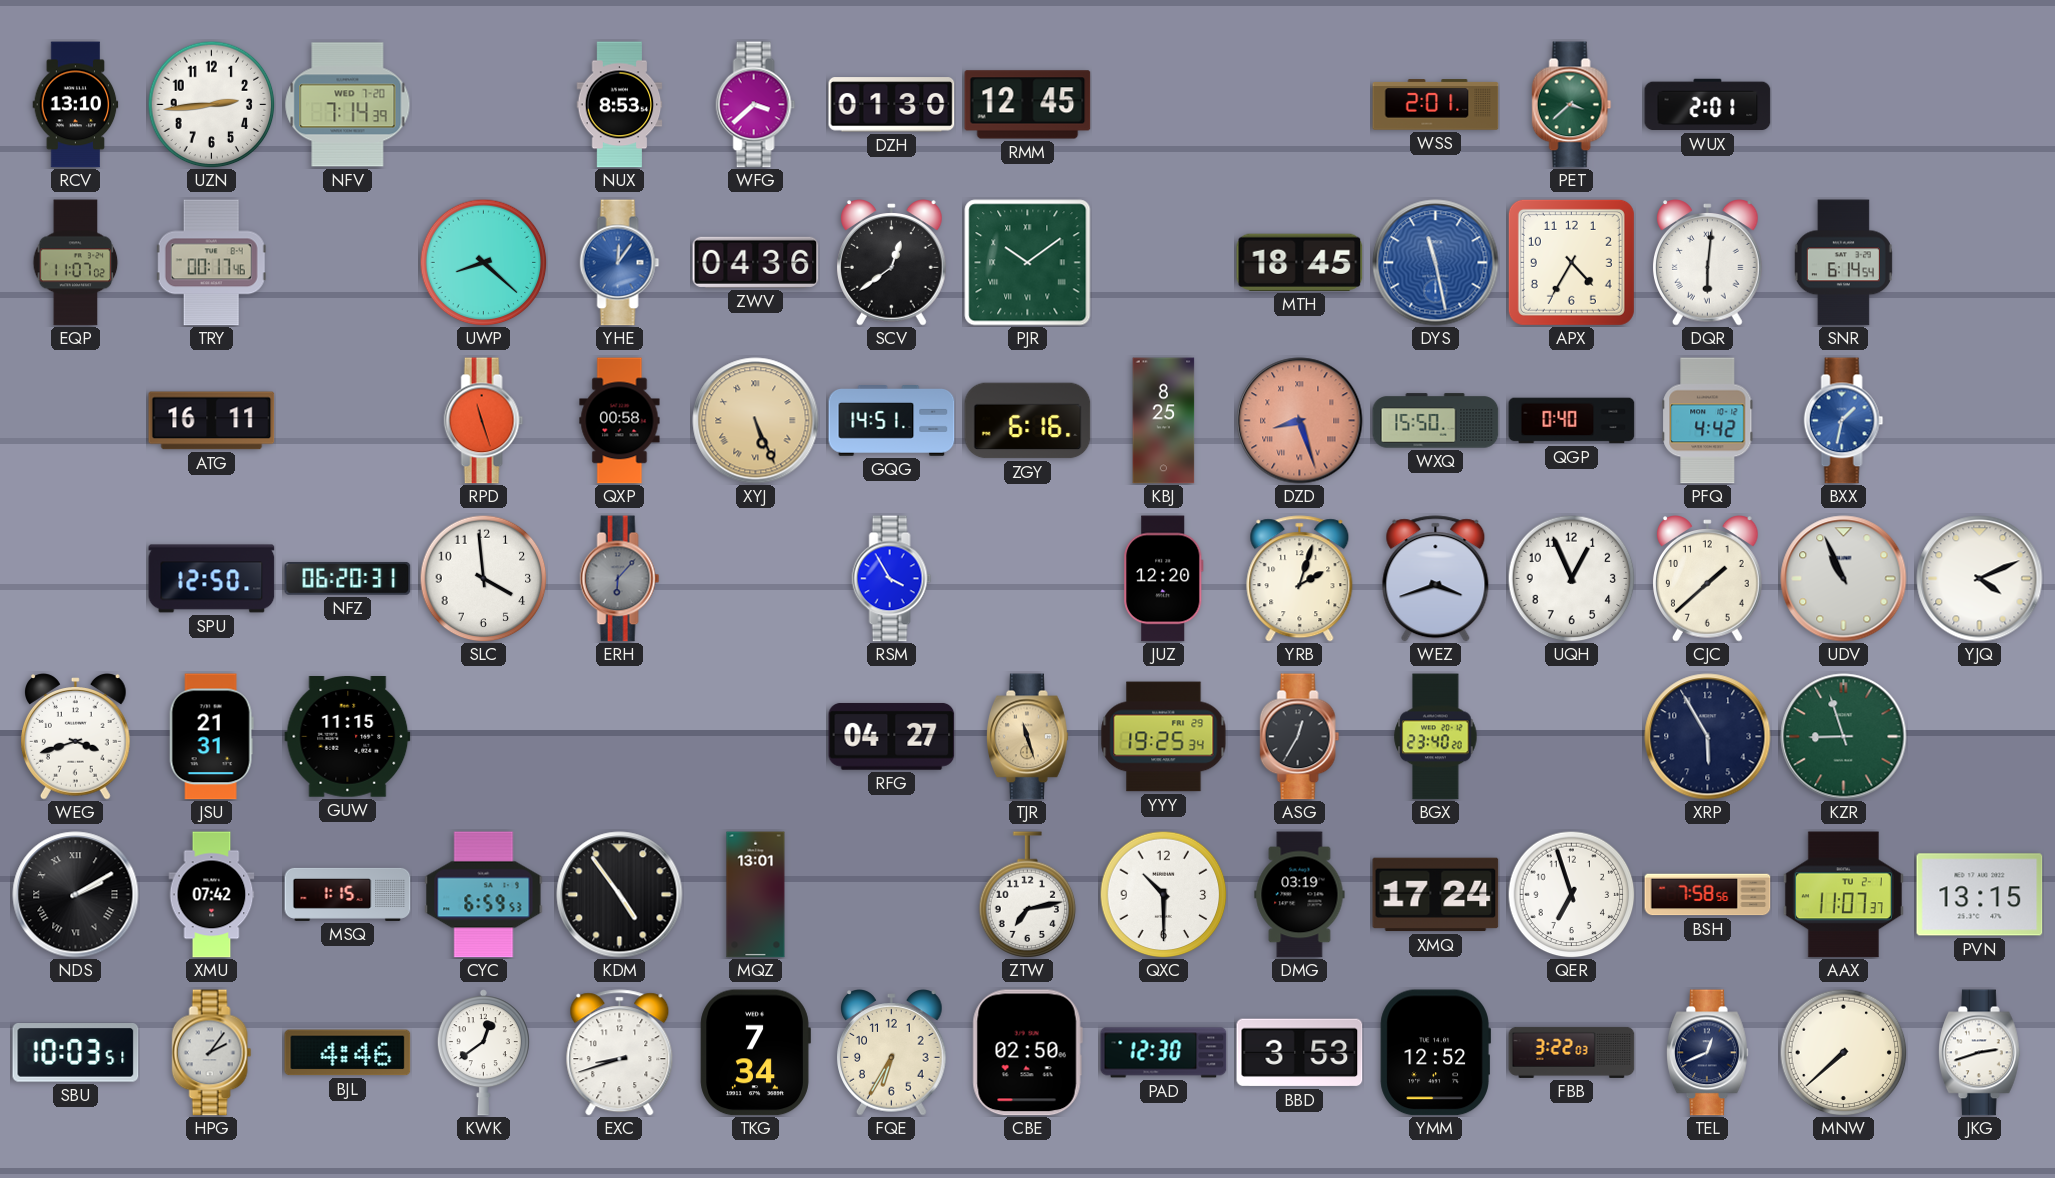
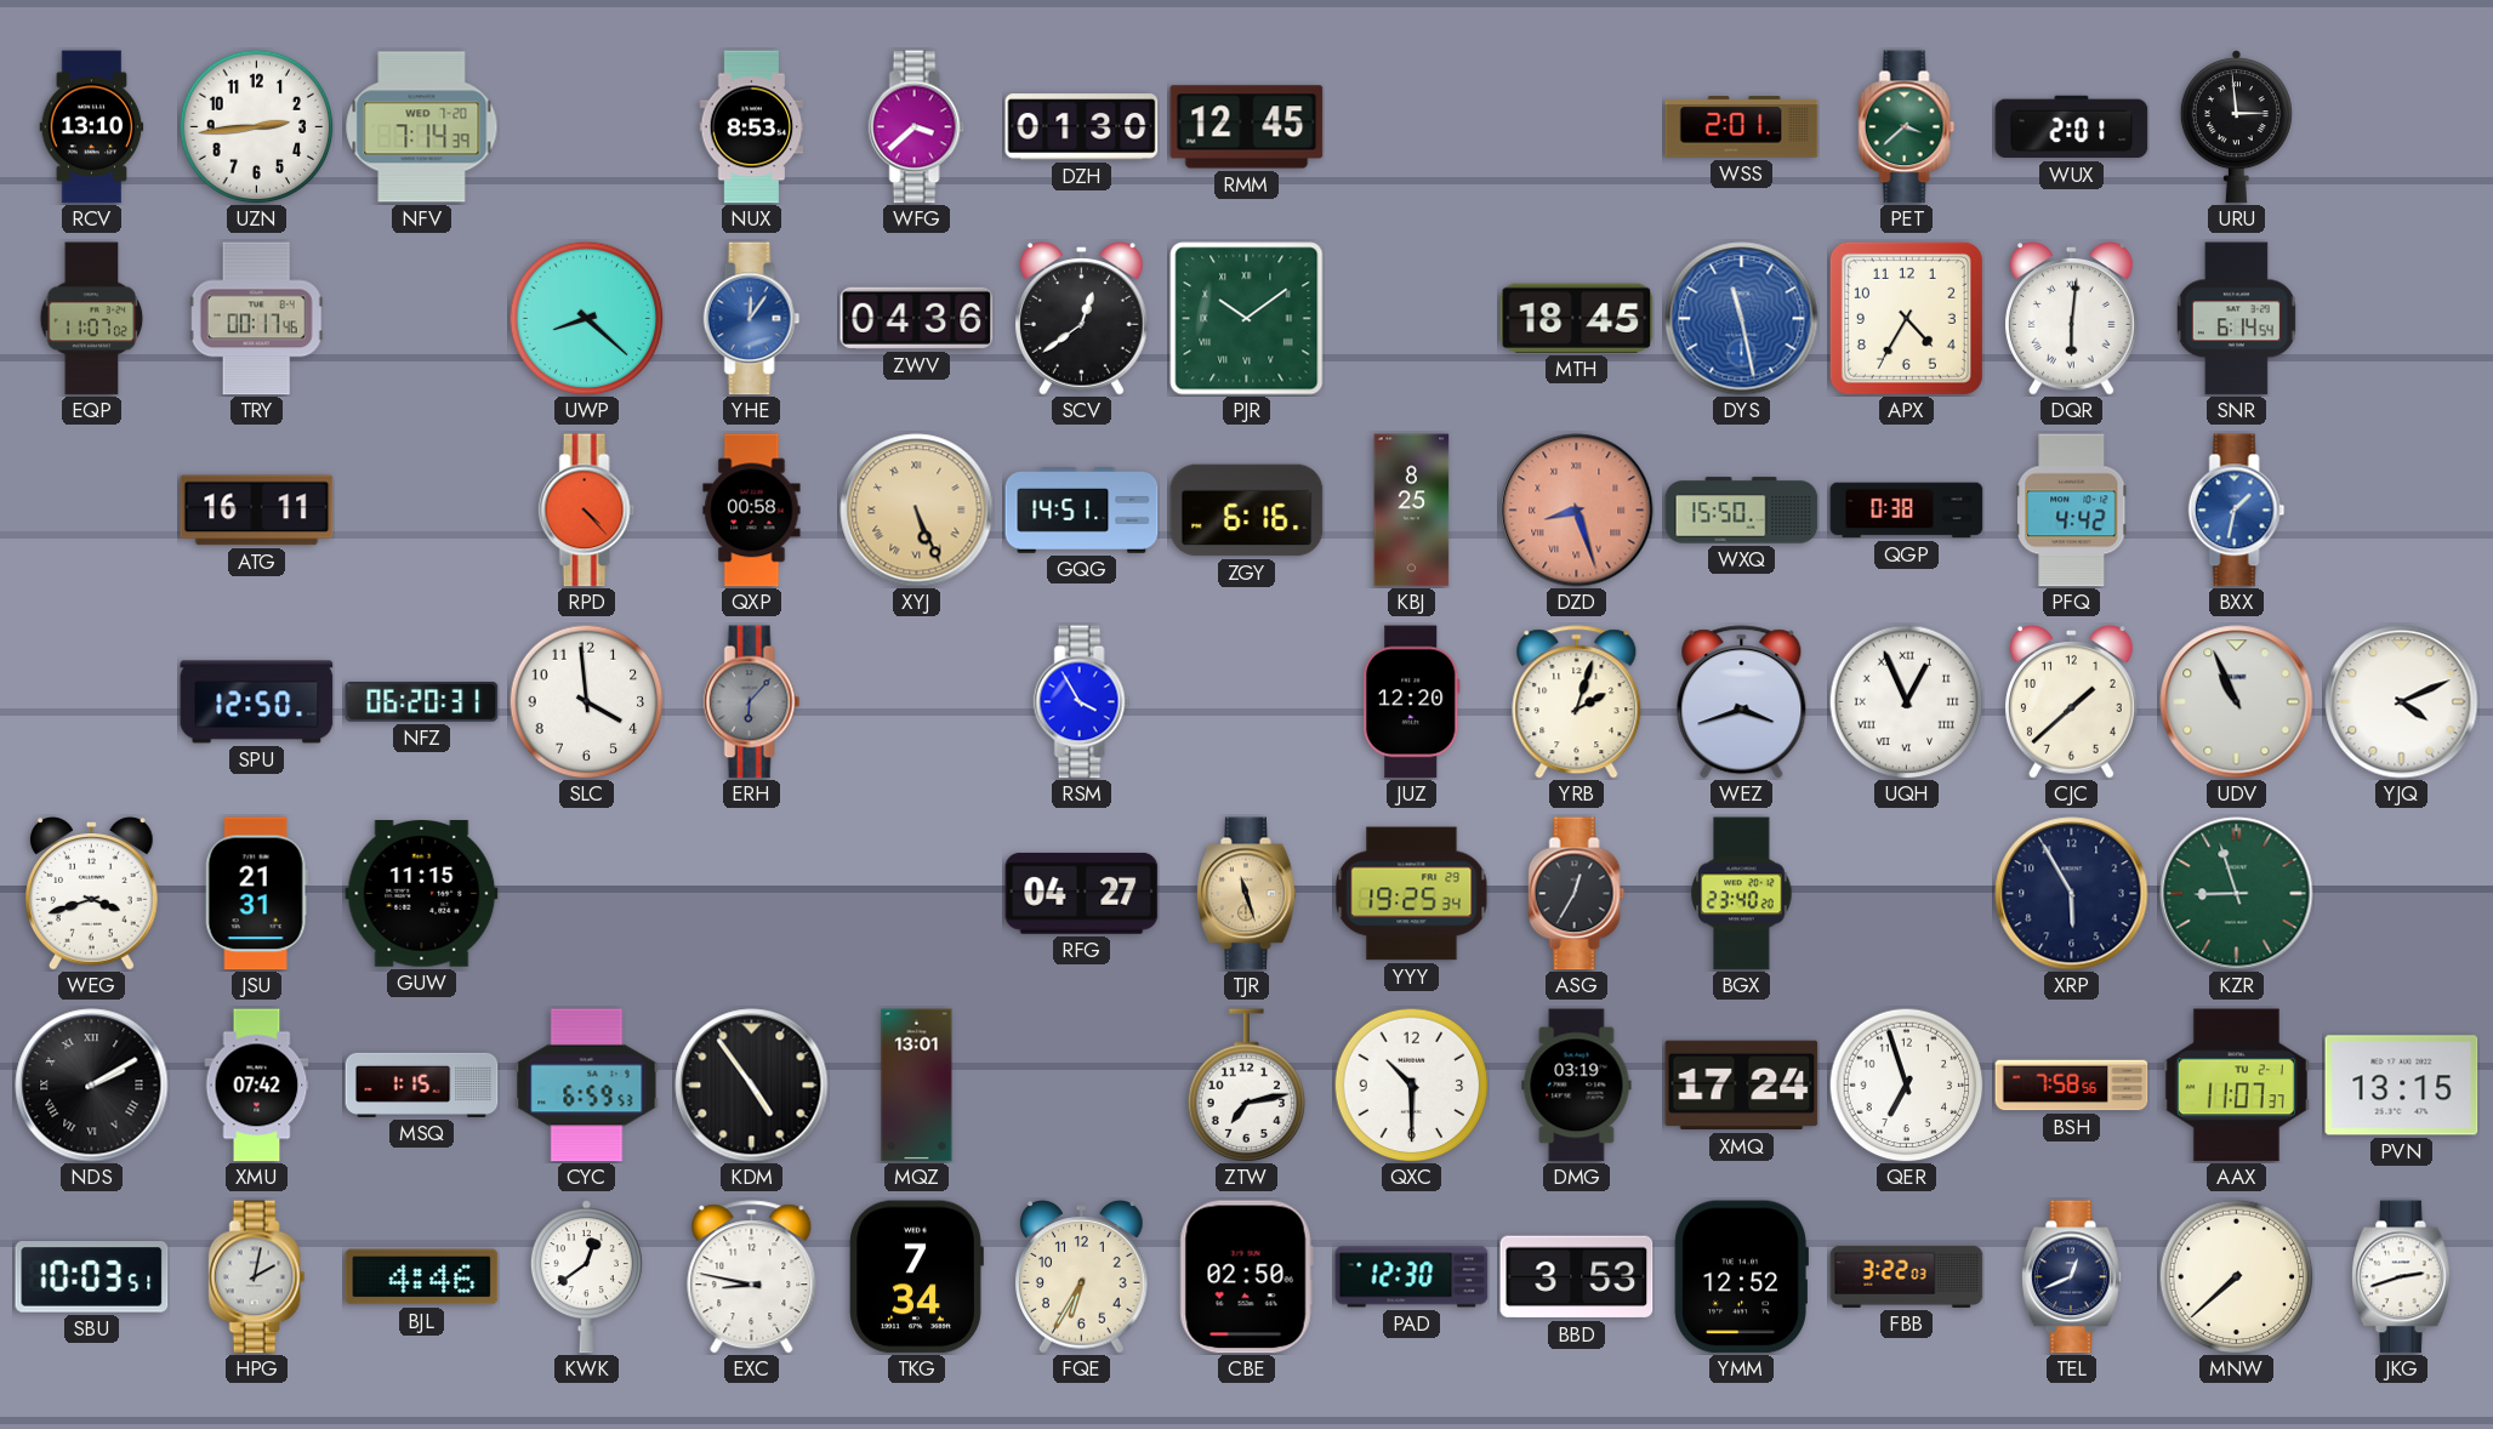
URU: none -> 2:59 (2236, 127)
RPD: 11:27 -> 4:23 (587, 511)
QGP: 0:40 -> 0:38 (1907, 511)
UQH numerals: Arabic -> Roman (1906, 701)
HPG: 2:06 -> 2:02 (257, 1277)
EXC: 8:42 -> 8:47 (752, 1277)
